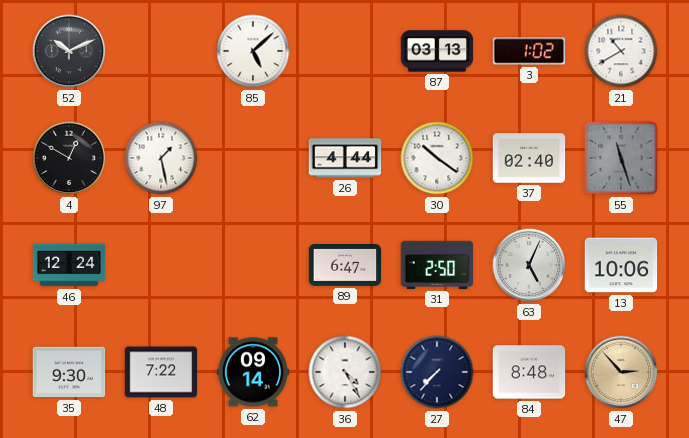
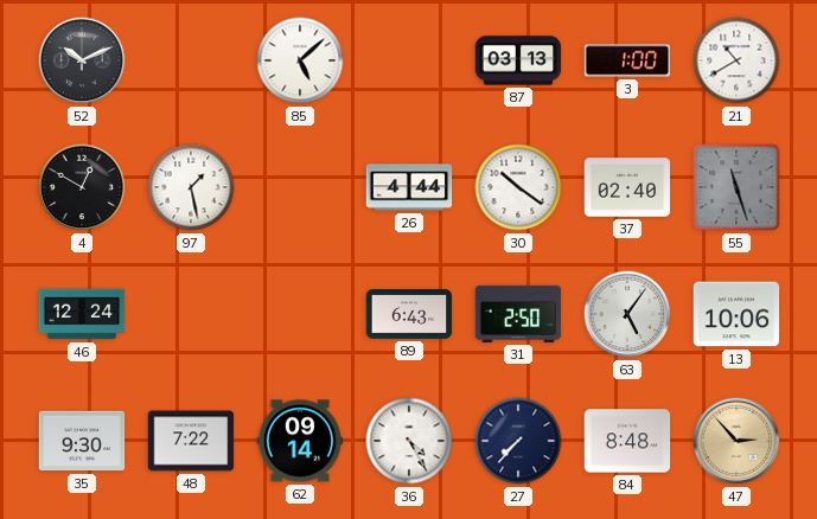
3: 1:02 -> 1:00 (627, 60)
89: 6:47 -> 6:43 (409, 315)
63: 5:04 -> 5:06 (627, 314)
